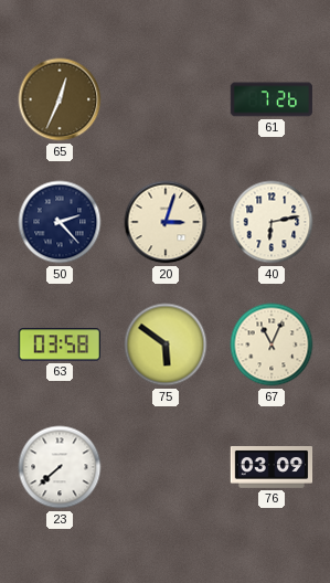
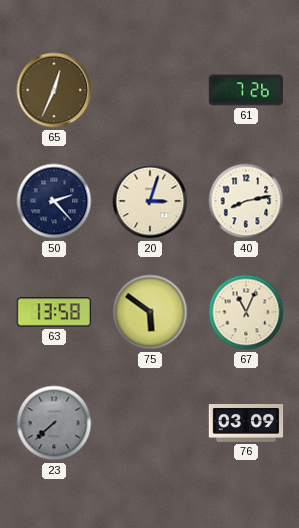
40: 6:13 -> 8:13 (246, 201)
63: 03:58 -> 13:58 (53, 312)
23 dial: white -> grey (54, 423)
